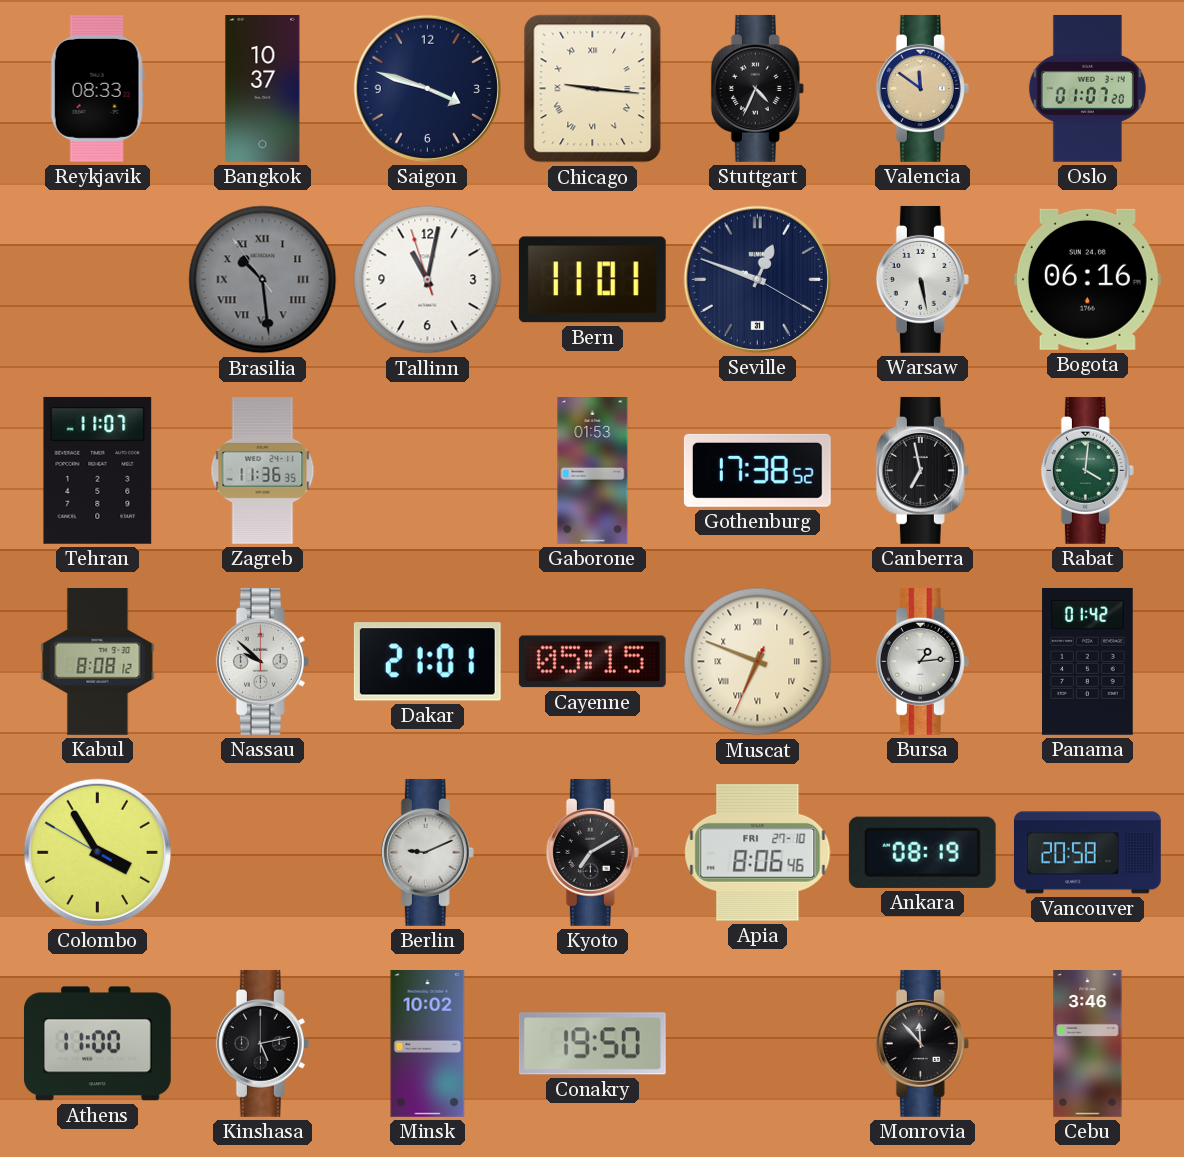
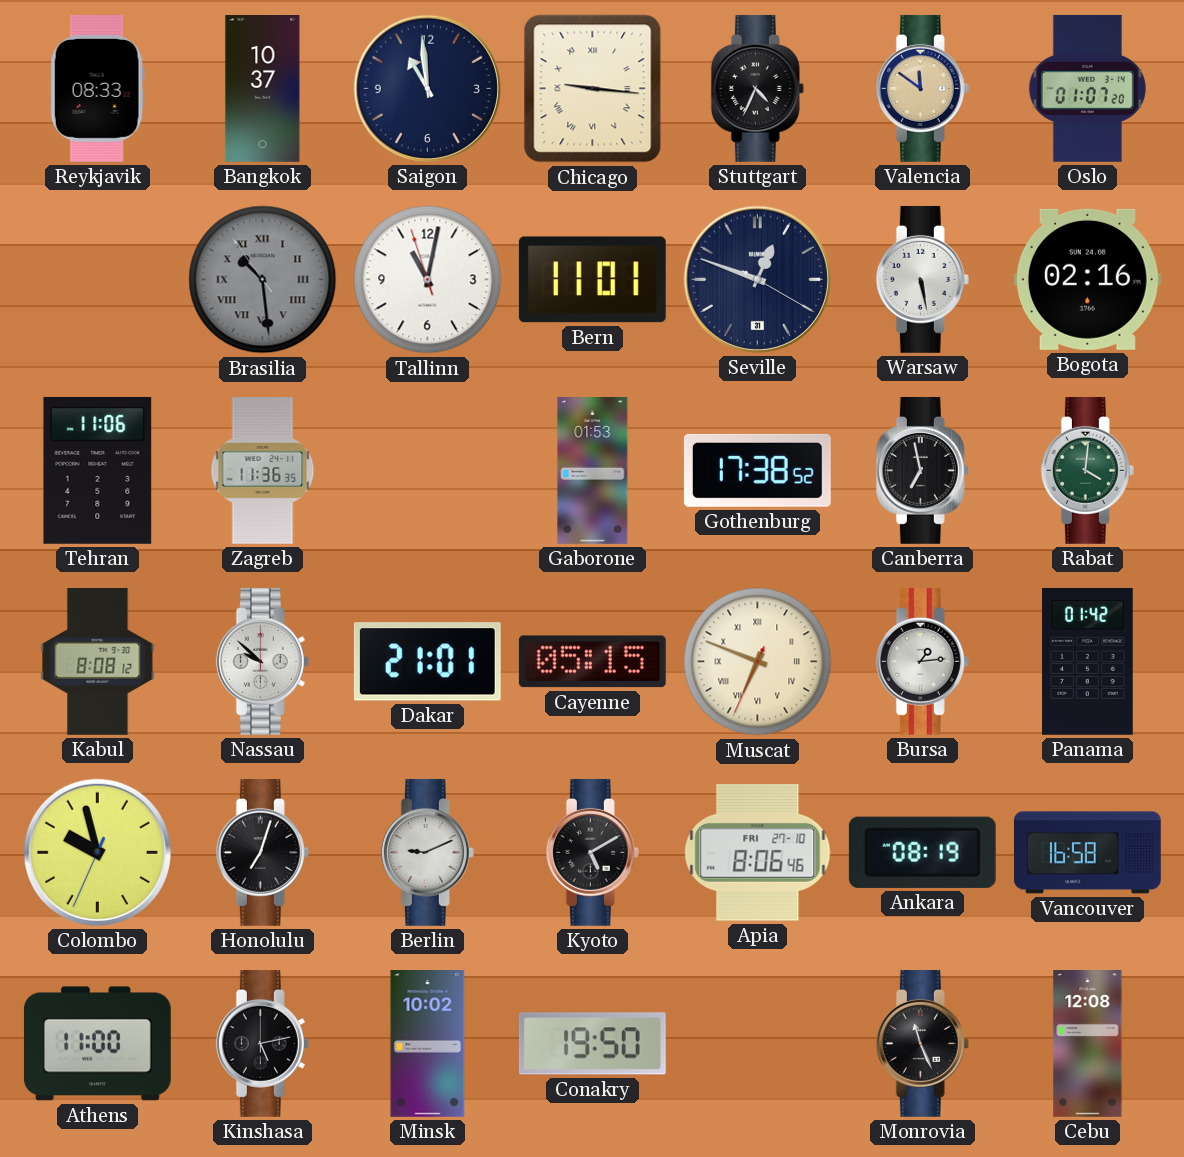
Saigon: 3:48 -> 10:59 (427, 88)
Bogota: 06:16 -> 02:16 (1087, 279)
Tehran: 11:07 -> 11:06 (98, 470)
Colombo: 3:54 -> 9:57 (97, 852)
Honolulu: none -> 7:03 (262, 852)
Kyoto: 7:10 -> 5:10 (592, 852)
Vancouver: 20:58 -> 16:58 (1087, 853)
Monrovia: 11:53 -> 11:26 (922, 1043)
Cebu: 3:46 -> 12:08 (1088, 1044)
